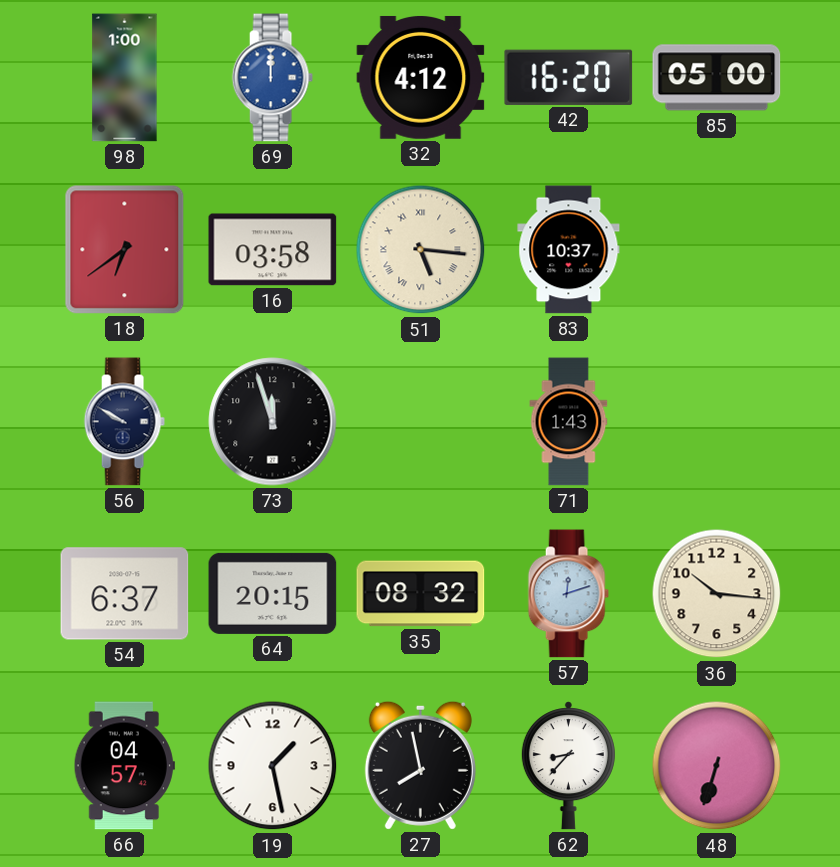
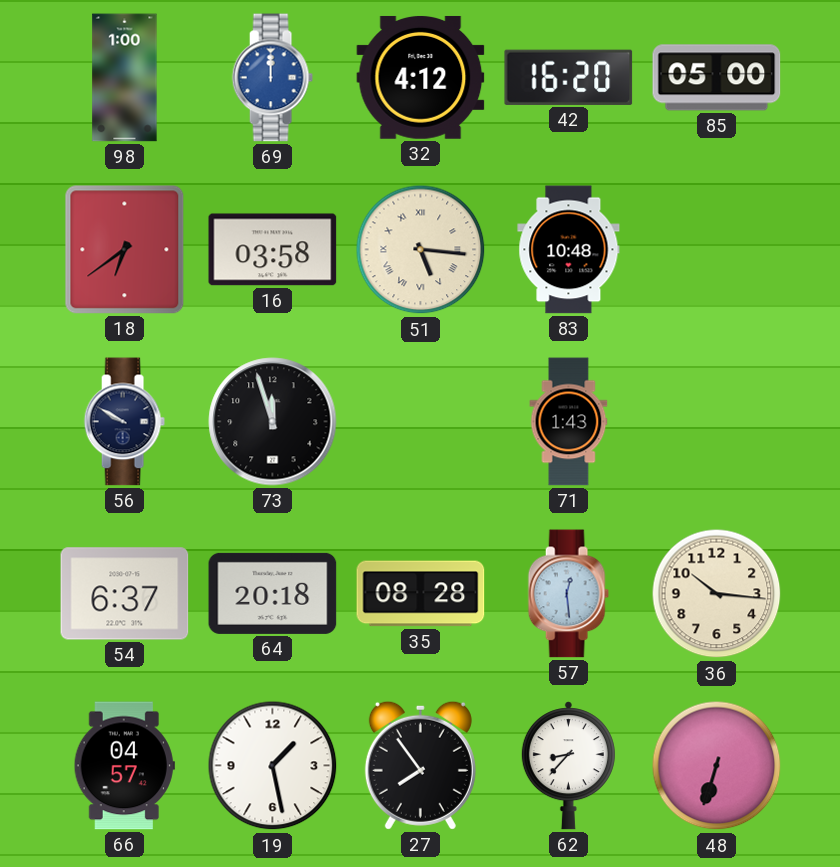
83: 10:37 -> 10:48 (569, 250)
64: 20:15 -> 20:18 (273, 593)
35: 08:32 -> 08:28 (421, 594)
57: 12:12 -> 12:29 (568, 594)
27: 7:58 -> 7:54 (420, 765)
